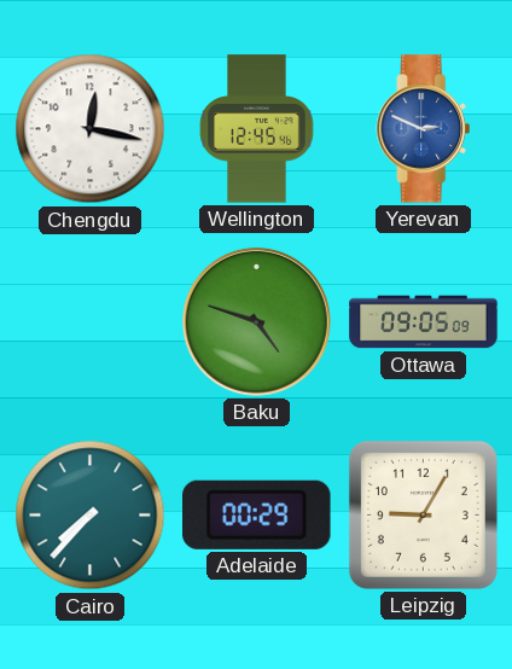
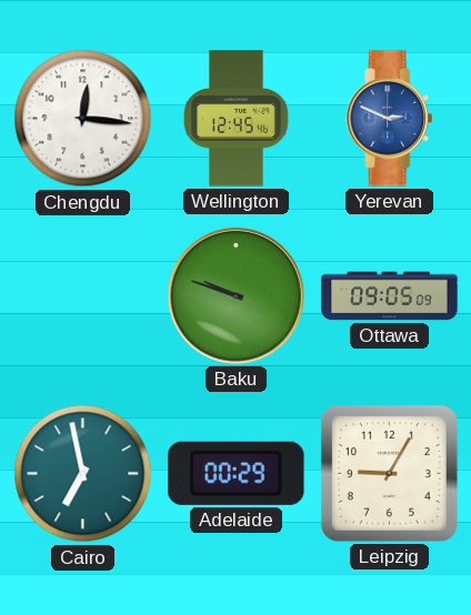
Chengdu: 12:17 -> 12:16 (83, 119)
Baku: 4:48 -> 9:48 (235, 295)
Cairo: 7:37 -> 6:58 (83, 474)
